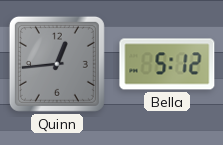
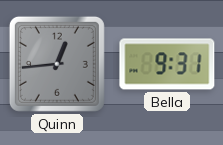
Bella: 5:12 -> 9:31 (167, 64)
